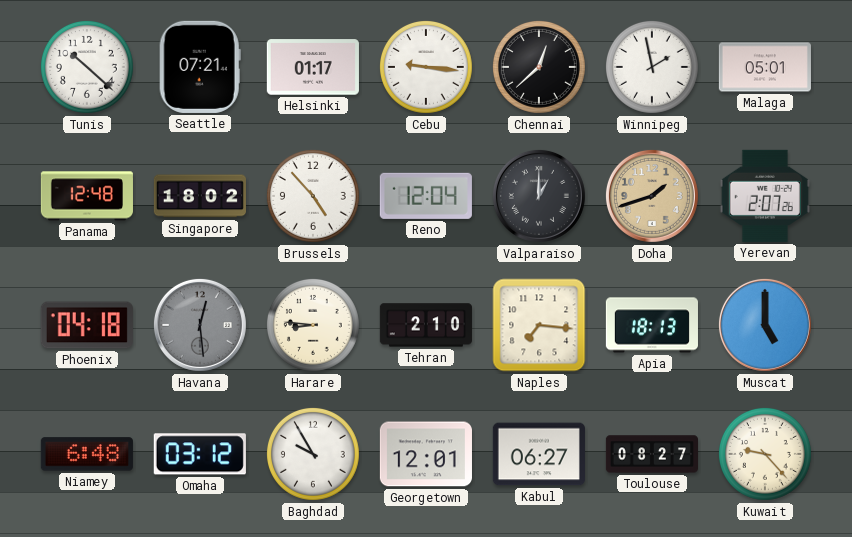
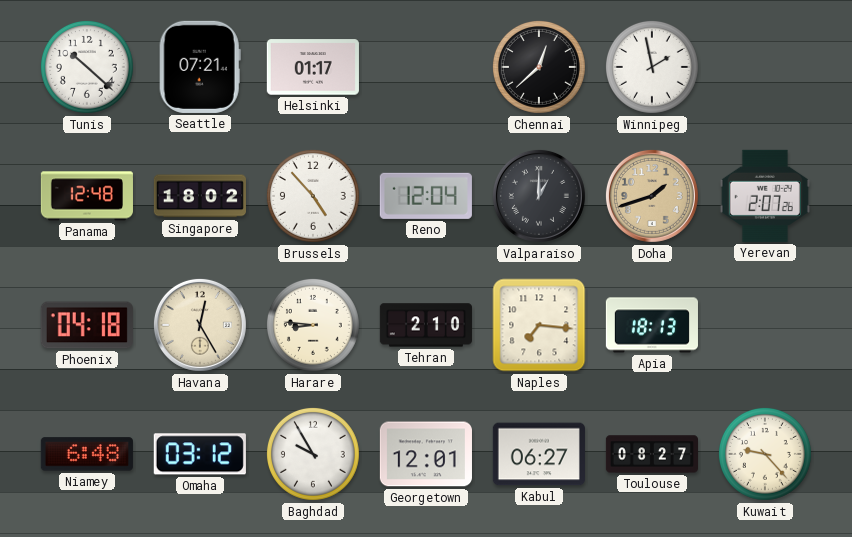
Cebu: 9:16 -> none (426, 67)
Malaga: 05:01 -> none (765, 67)
Havana: 12:29 -> 12:25 (200, 325)
Havana dial: grey -> cream (200, 325)
Muscat: 5:00 -> none (765, 325)
